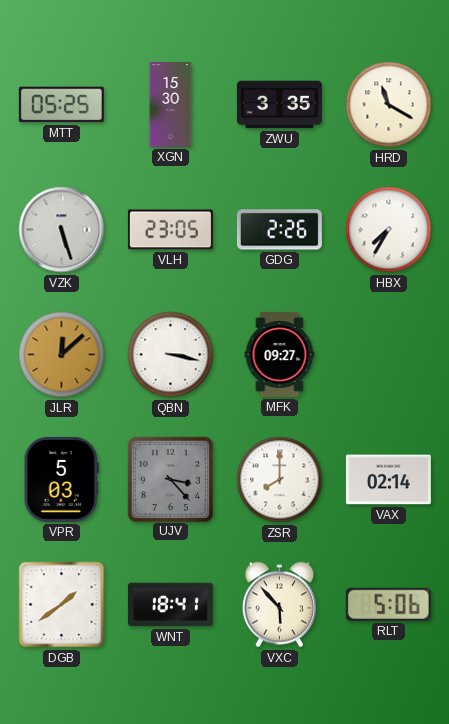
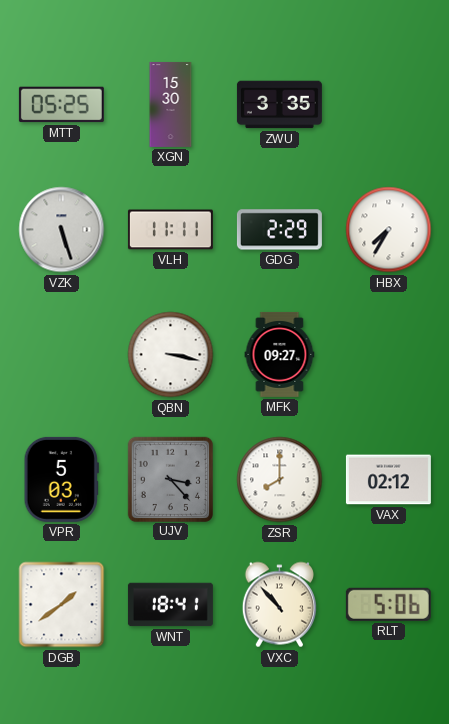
HRD: 11:20 -> none (389, 105)
VLH: 23:05 -> 11:11 (170, 230)
GDG: 2:26 -> 2:29 (279, 230)
JLR: 12:08 -> none (62, 355)
VAX: 02:14 -> 02:12 (388, 480)
VXC: 5:53 -> 10:53 (279, 605)
